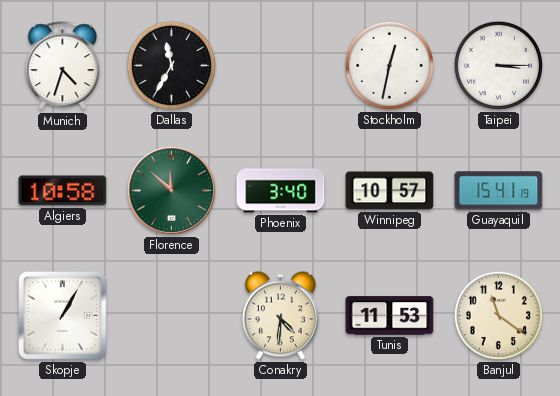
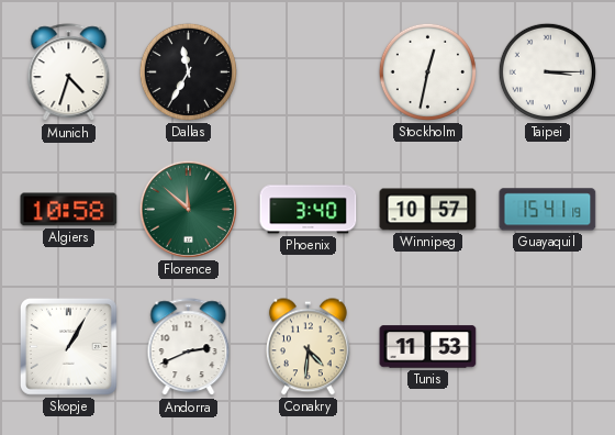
Andorra: none -> 2:41 (189, 347)
Banjul: 11:21 -> none (498, 315)
